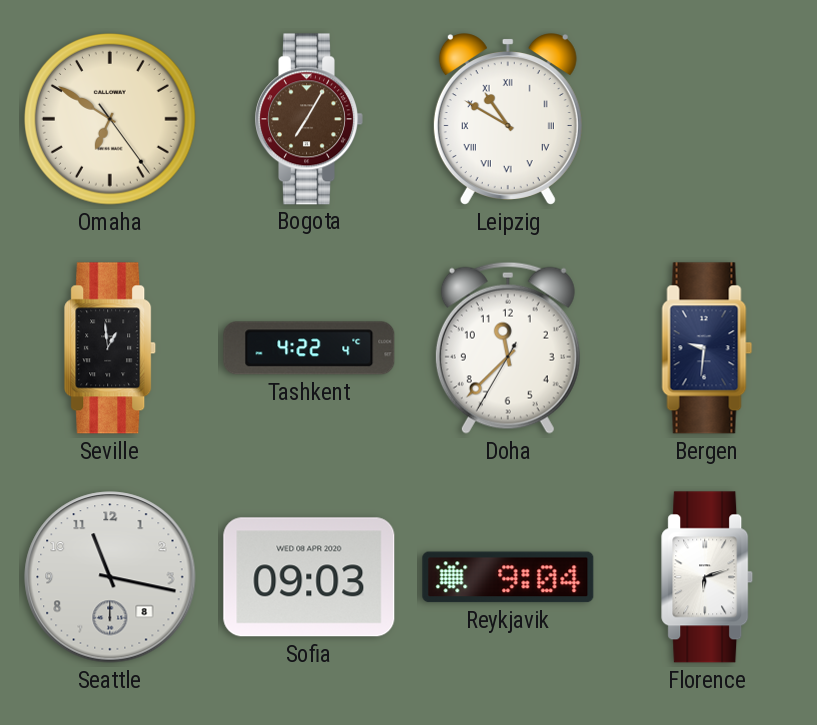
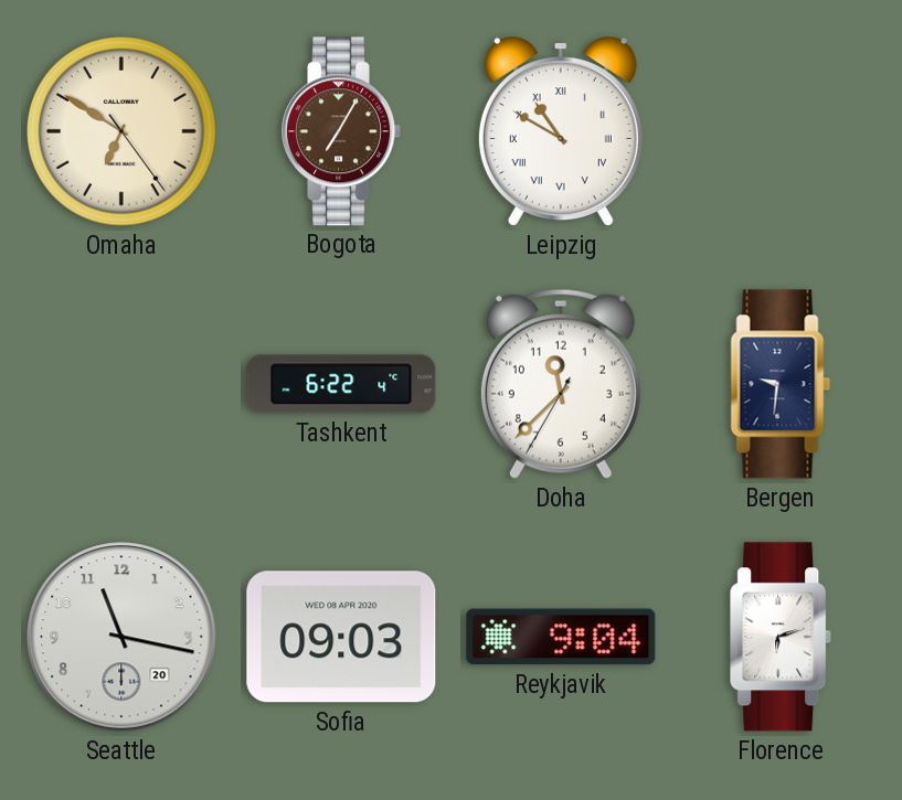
Seville: 12:59 -> none (111, 348)
Tashkent: 4:22 -> 6:22 (341, 384)
Seattle date: 8 -> 20 (121, 637)
